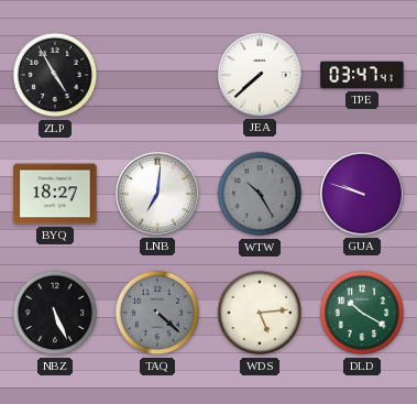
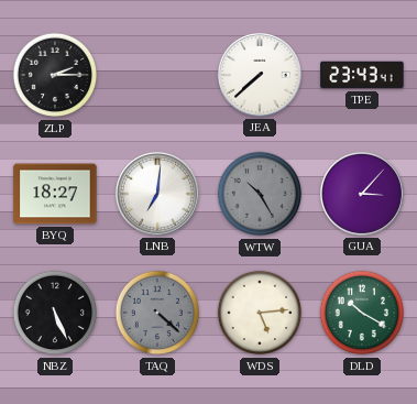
ZLP: 4:55 -> 2:15 (55, 75)
TPE: 03:47 -> 23:43 (362, 75)
GUA: 9:48 -> 3:07 (362, 194)
